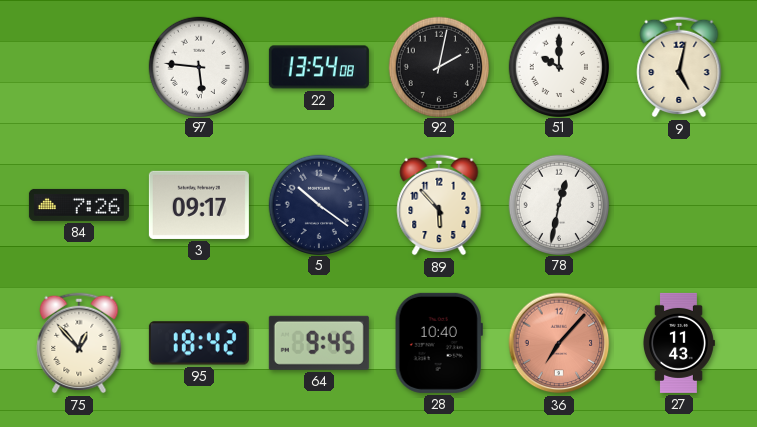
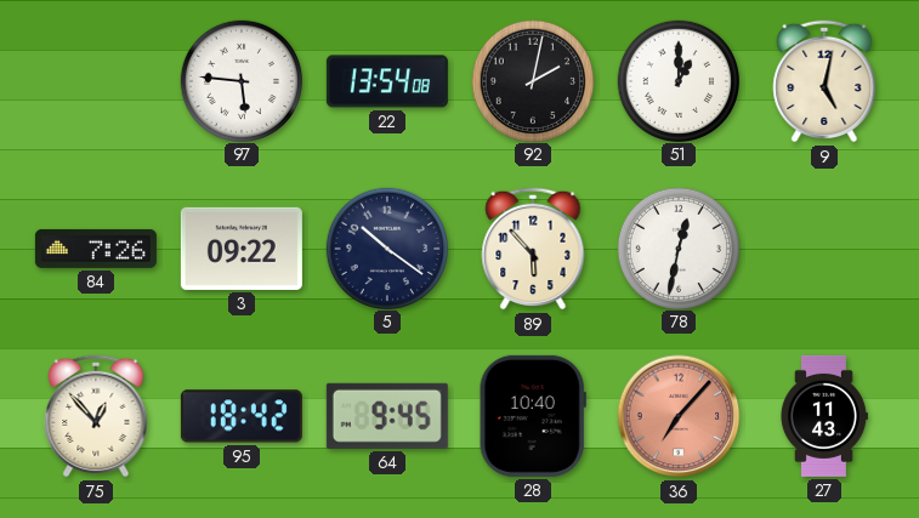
51: 10:00 -> 1:00 (677, 80)
3: 09:17 -> 09:22 (242, 249)
